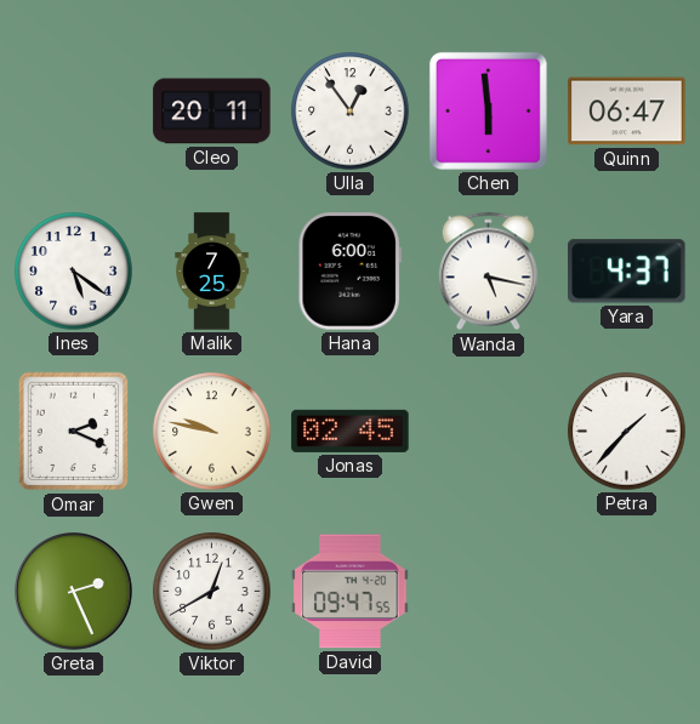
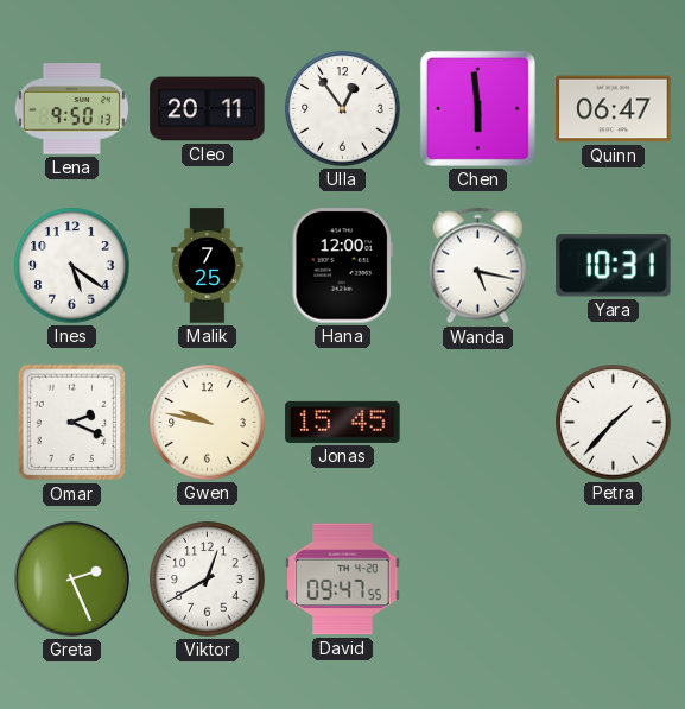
Lena: none -> 9:50 (71, 109)
Hana: 6:00 -> 12:00 (342, 266)
Yara: 4:37 -> 10:31 (614, 266)
Jonas: 02:45 -> 15:45 (343, 422)
